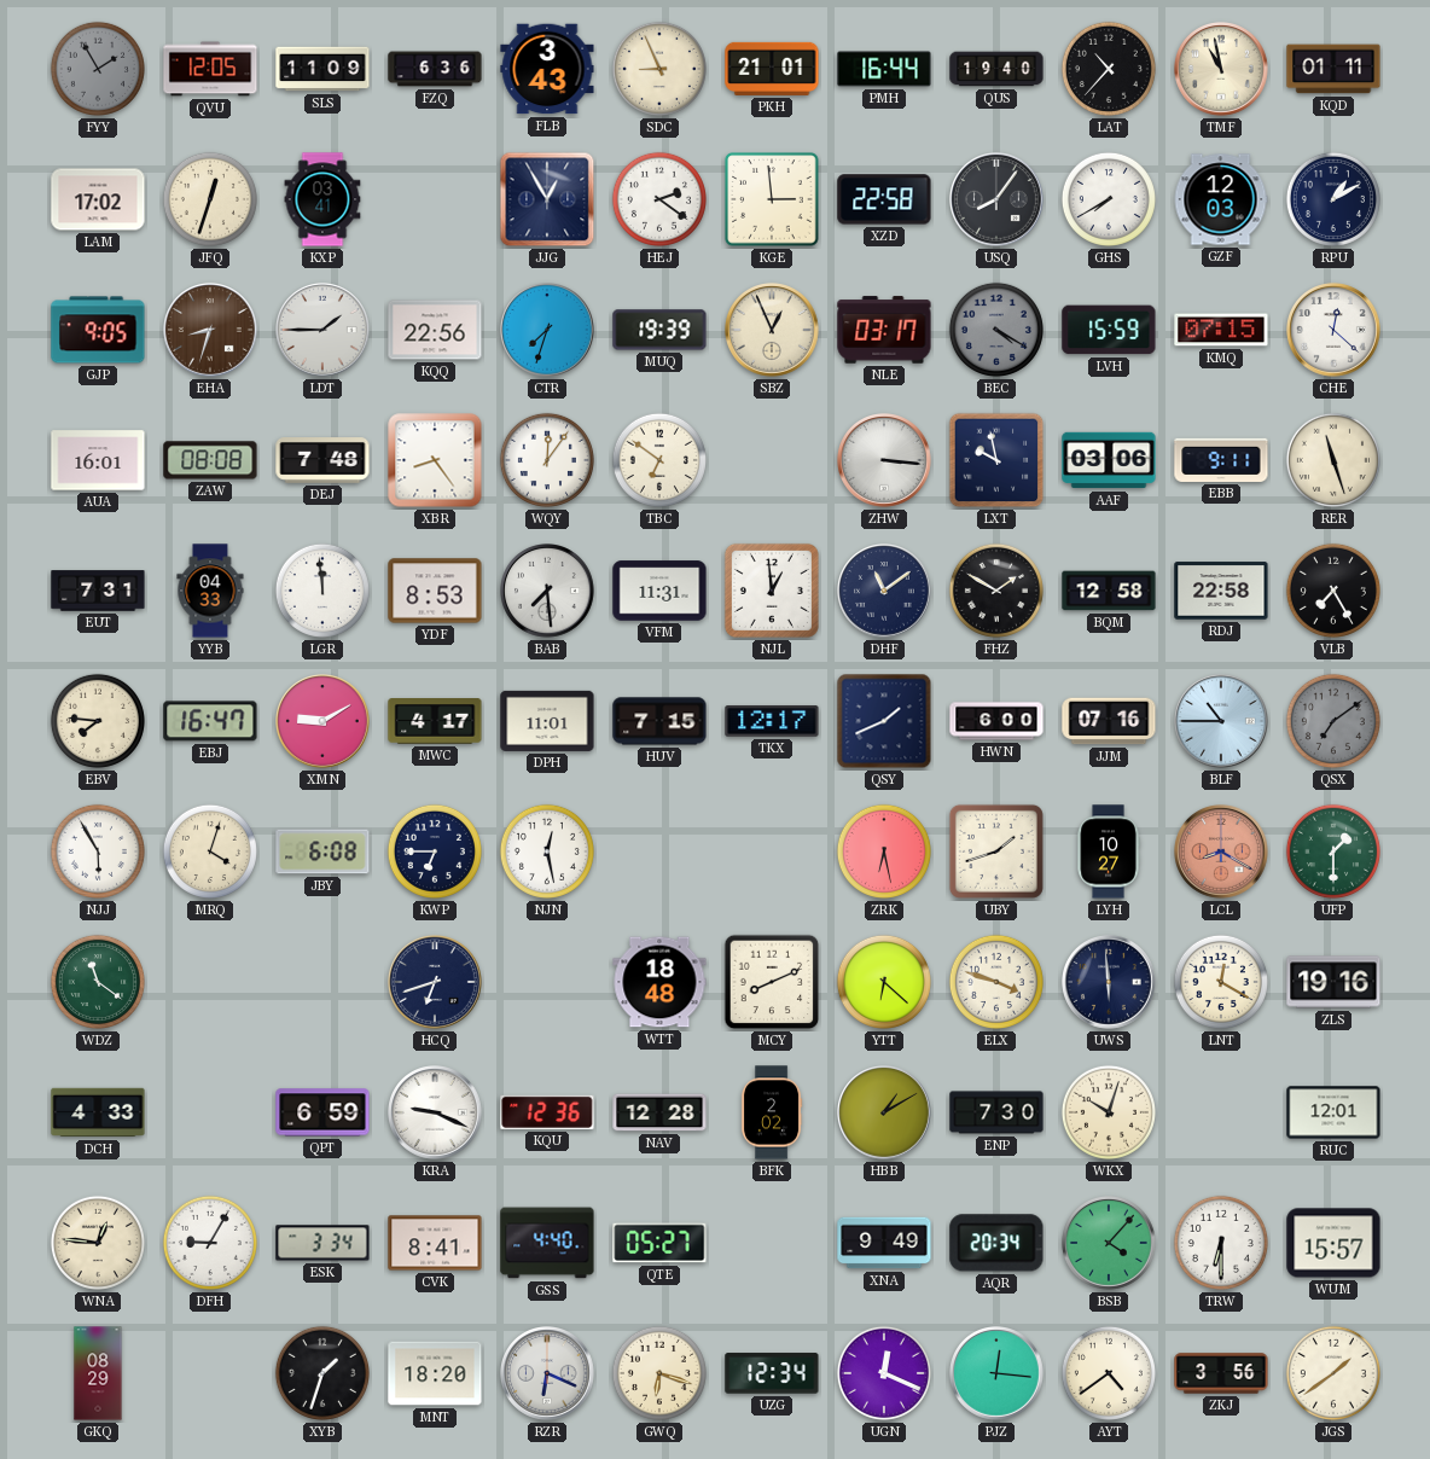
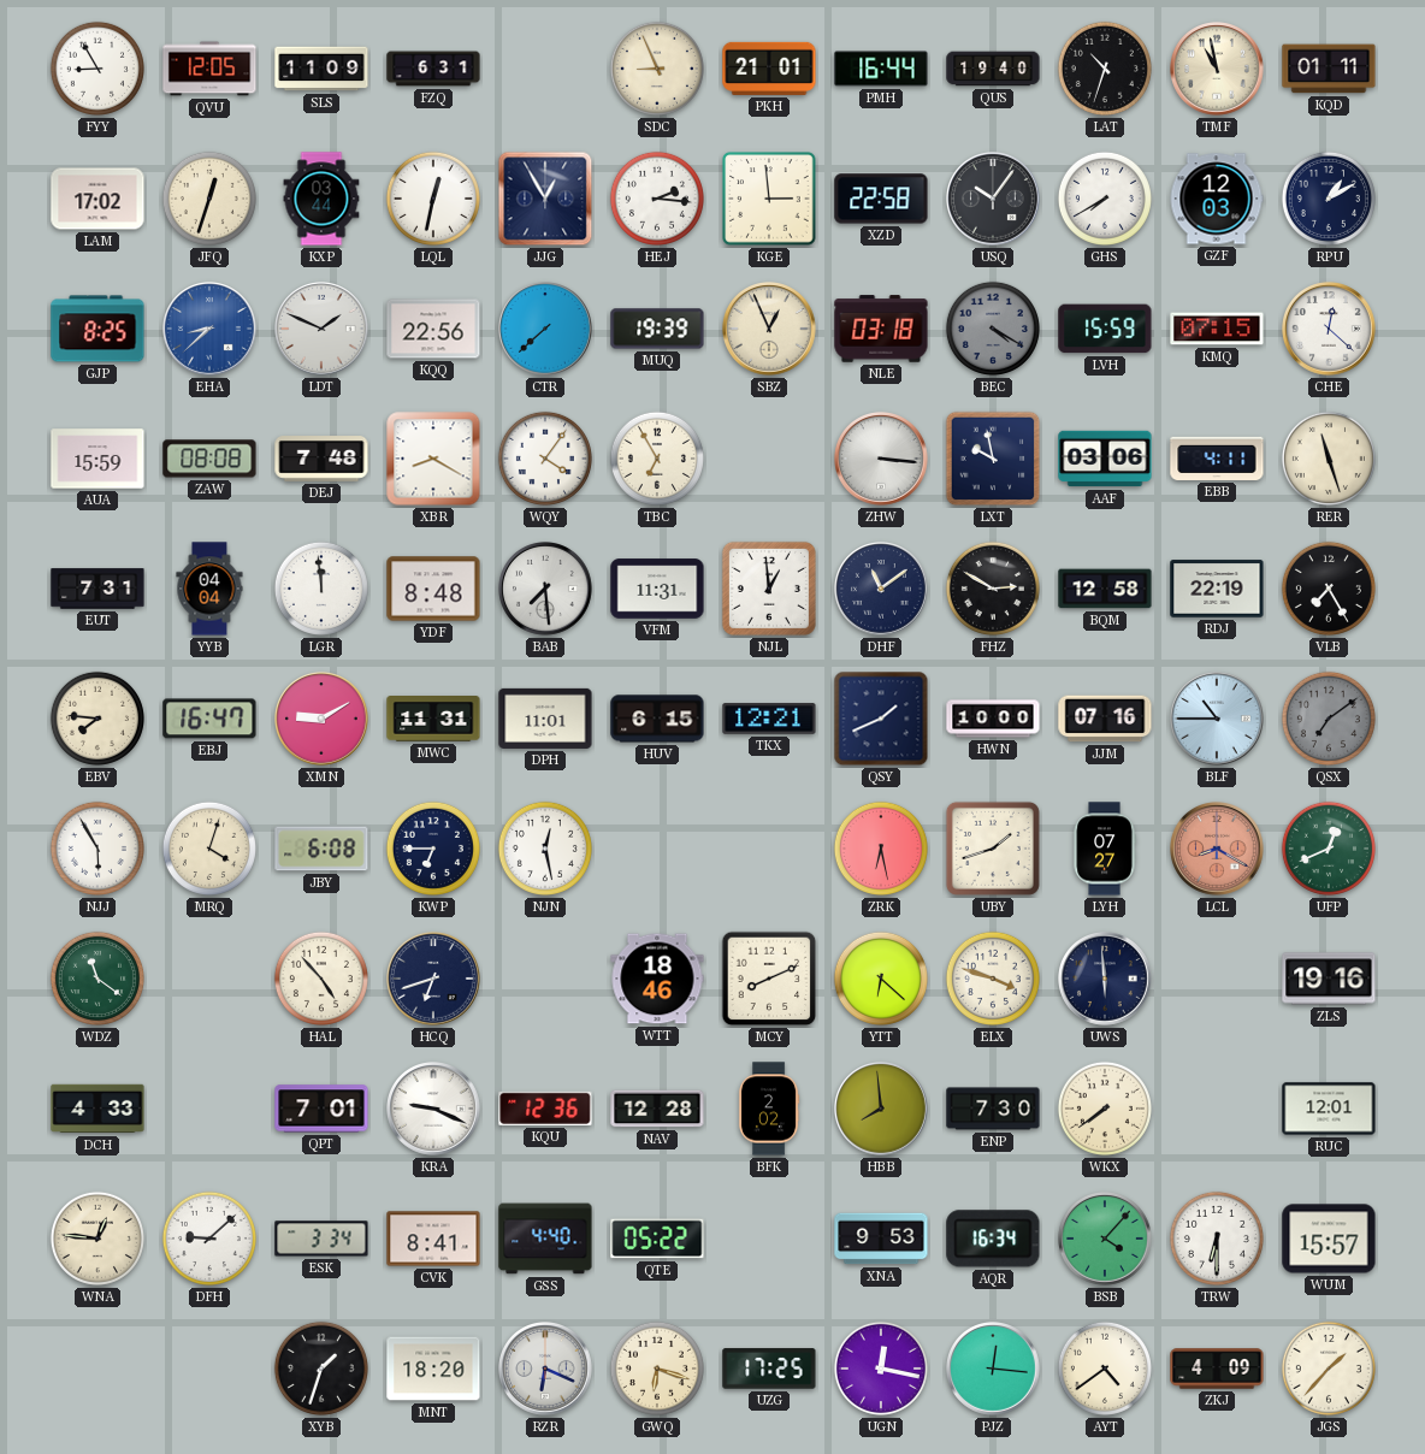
FYY: 1:55 -> 8:55 (97, 69)
FYY dial: grey -> white (97, 69)
FZQ: 6:36 -> 6:31 (433, 69)
FLB: 3:43 -> none (547, 69)
LAT: 10:37 -> 10:33 (1105, 69)
KXP: 03:41 -> 03:44 (321, 199)
LQL: none -> 12:32 (433, 199)
HEJ: 2:21 -> 2:16 (657, 199)
USQ: 8:06 -> 10:06 (994, 200)
GJP: 9:05 -> 8:25 (97, 329)
EHA: 8:33 -> 8:38 (211, 330)
EHA dial: brown -> blue (211, 330)
LDT: 1:45 -> 1:49 (323, 330)
CTR: 7:33 -> 7:38 (546, 330)
NLE: 03:17 -> 03:18 (881, 329)
AUA: 16:01 -> 15:59 (97, 459)
XBR: 8:24 -> 8:20 (433, 459)
WQY: 12:06 -> 4:06 (545, 459)
TBC: 6:51 -> 6:55 (657, 459)
EBB: 9:11 -> 4:11 (1217, 459)
YYB: 04:33 -> 04:04 (209, 589)
YDF: 8:53 -> 8:48 (433, 589)
FHZ: 1:50 -> 2:50 (993, 589)
RDJ: 22:58 -> 22:19 (1217, 589)
MWC: 4:17 -> 11:31 (433, 720)
HUV: 7:15 -> 6:15 (657, 719)
TKX: 12:17 -> 12:21 (769, 719)
HWN: 6:00 -> 10:00 (993, 719)
LYH: 10:27 -> 07:27 (1105, 849)
UFP: 1:30 -> 12:41 (1329, 849)
HAL: none -> 4:53 (321, 979)
WTT: 18:48 -> 18:46 (657, 979)
LNT: 12:20 -> none (1221, 982)
QPT: 6:59 -> 7:01 (321, 1109)
HBB: 1:10 -> 7:59 (882, 1110)
WKX: 10:03 -> 7:39 (1105, 1109)
DFH: 9:05 -> 9:08 (209, 1239)
QTE: 05:27 -> 05:22 (657, 1239)
XNA: 9:49 -> 9:53 (881, 1239)
AQR: 20:34 -> 16:34 (993, 1239)
GKQ: 08:29 -> none (98, 1373)
UZG: 12:34 -> 17:25 (769, 1369)
UGN: 12:19 -> 12:17 (881, 1369)
ZKJ: 3:56 -> 4:09 (1217, 1369)
JGS: 1:39 -> 1:37 (1329, 1369)
